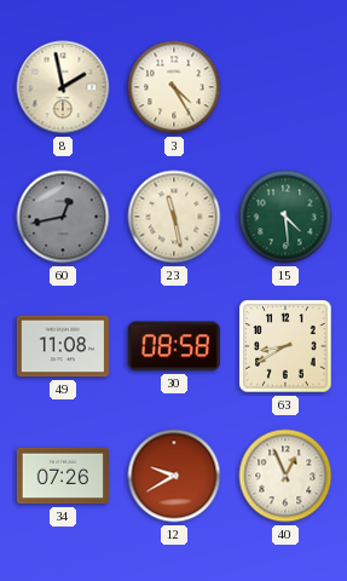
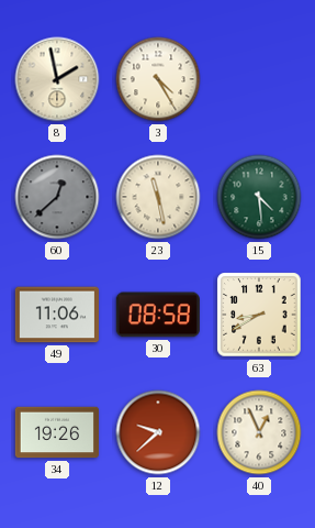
60: 12:43 -> 12:38 (57, 197)
49: 11:08 -> 11:06 (56, 315)
34: 07:26 -> 19:26 (56, 432)
12: 9:40 -> 9:38 (158, 432)
